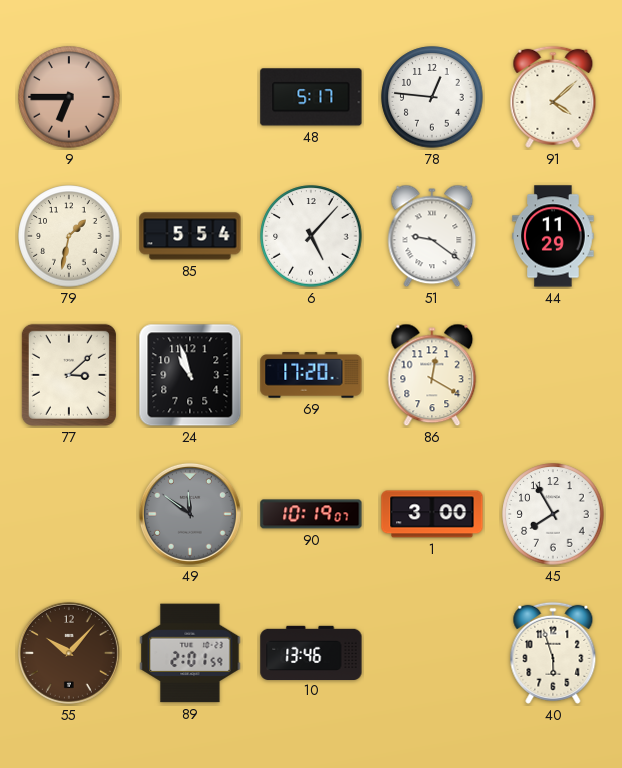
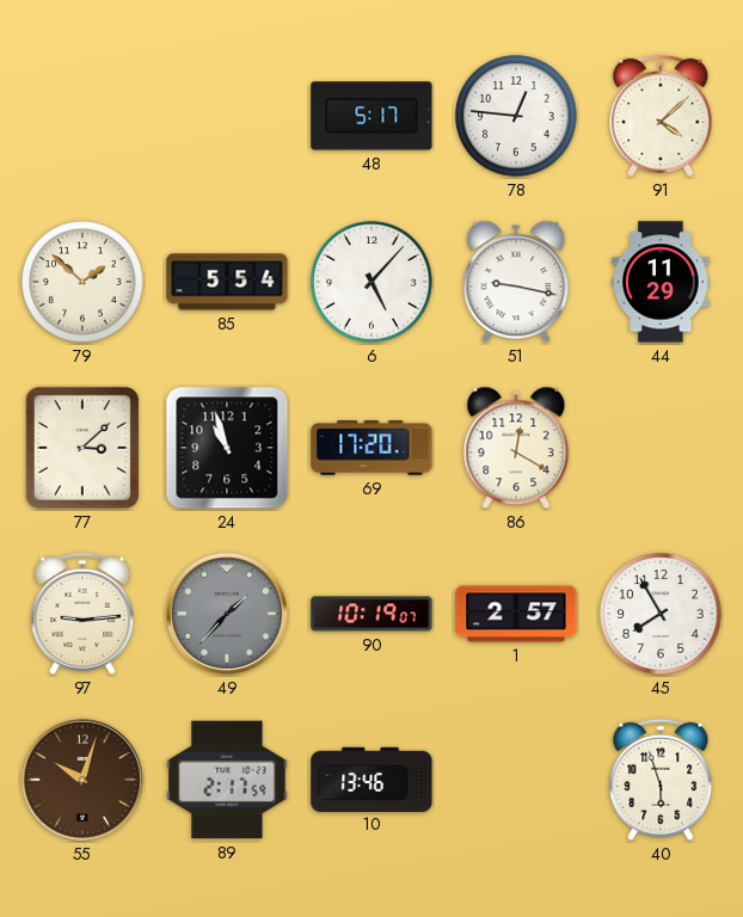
9: 6:45 -> none (69, 97)
79: 1:32 -> 1:52 (82, 282)
51: 9:21 -> 9:17 (516, 282)
97: none -> 9:14 (82, 614)
49: 11:51 -> 1:37 (227, 614)
1: 3:00 -> 2:57 (516, 614)
55: 10:07 -> 10:03 (82, 780)
89: 2:01 -> 2:17 (227, 780)
